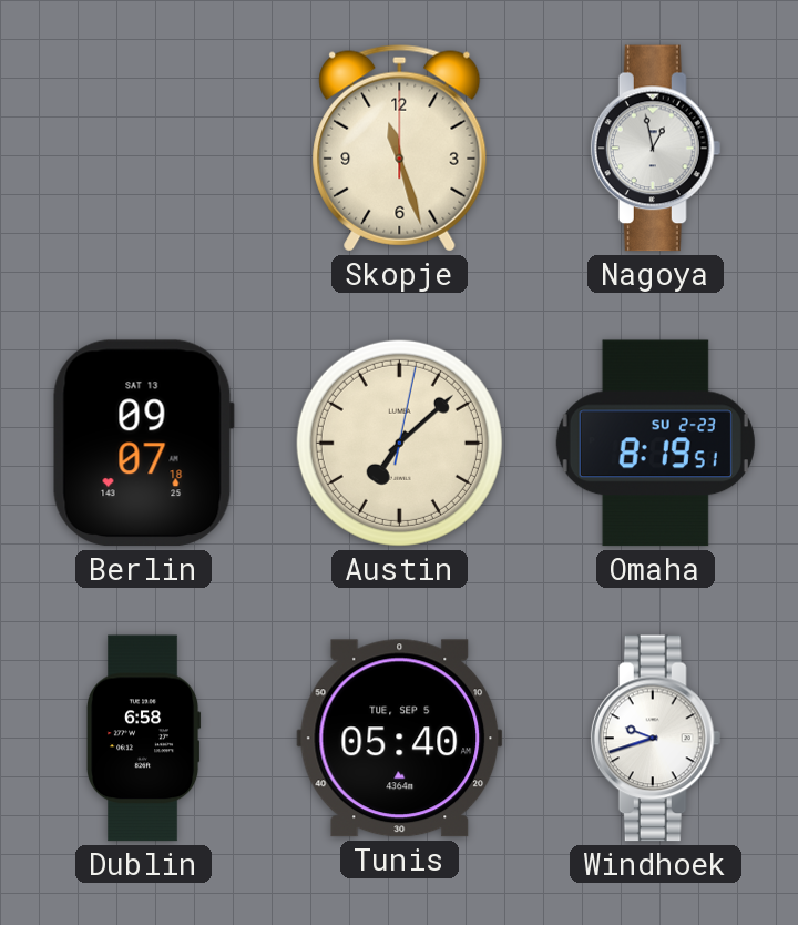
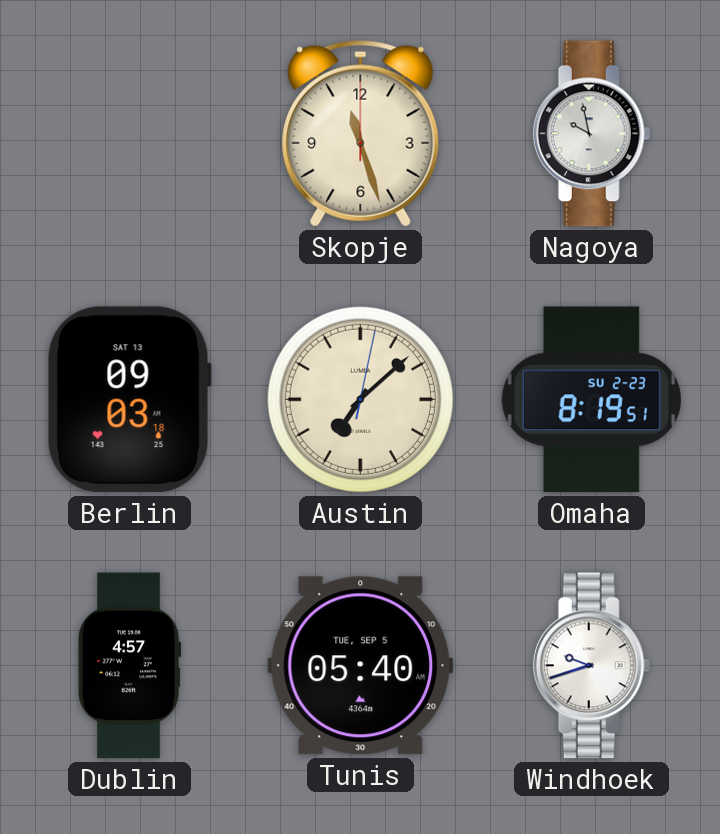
Nagoya: 12:58 -> 9:58 (592, 134)
Berlin: 09:07 -> 09:03 (129, 400)
Dublin: 6:58 -> 4:57 (129, 666)
